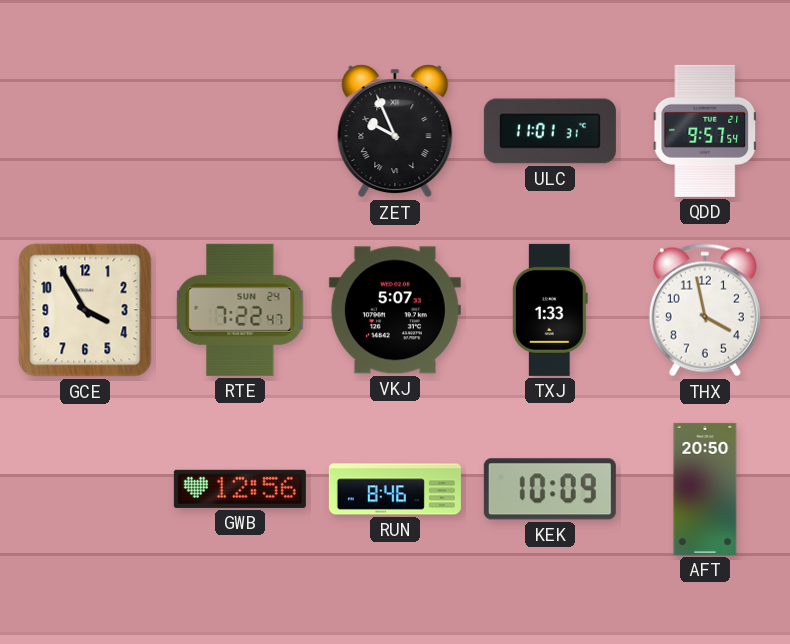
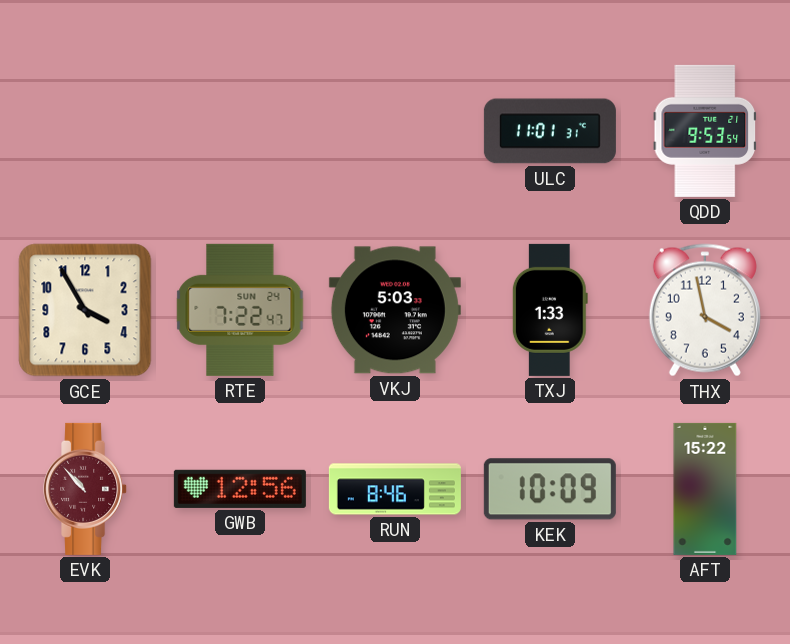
ZET: 9:56 -> none (395, 131)
QDD: 9:57 -> 9:53 (704, 131)
VKJ: 5:07 -> 5:03 (395, 310)
EVK: none -> 10:53 (86, 489)
AFT: 20:50 -> 15:22 (705, 489)
